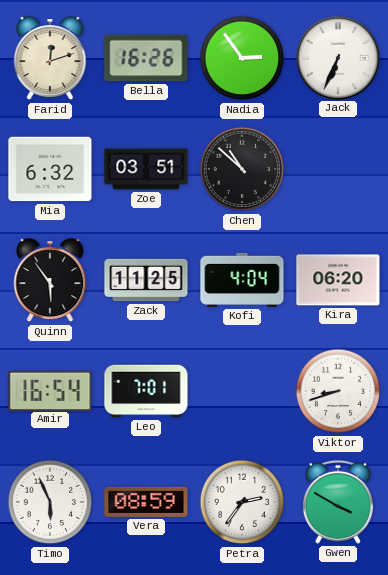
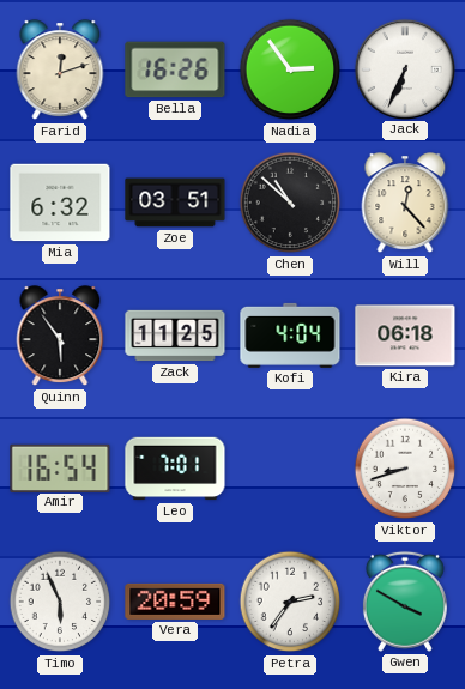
Will: none -> 12:23 (405, 204)
Kira: 06:20 -> 06:18 (405, 336)
Vera: 08:59 -> 20:59 (175, 602)
